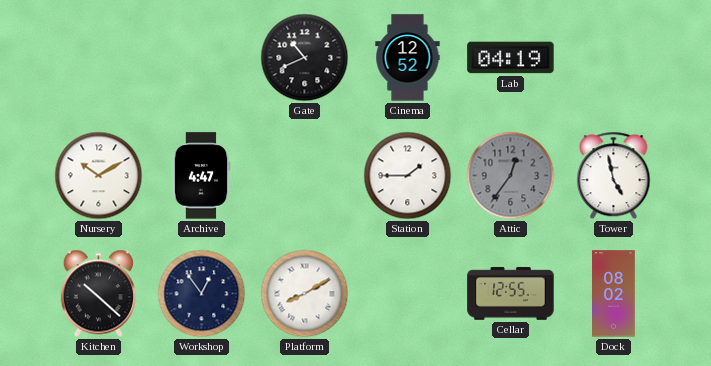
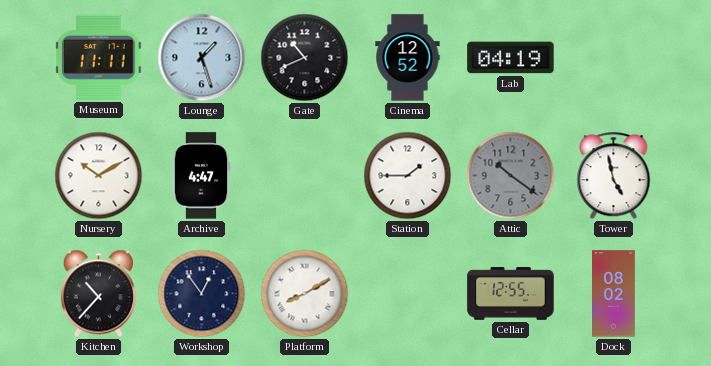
Museum: none -> 11:11 (99, 57)
Lounge: none -> 1:27 (202, 58)
Attic: 12:36 -> 10:21 (511, 176)
Kitchen: 10:22 -> 10:37 (98, 294)
